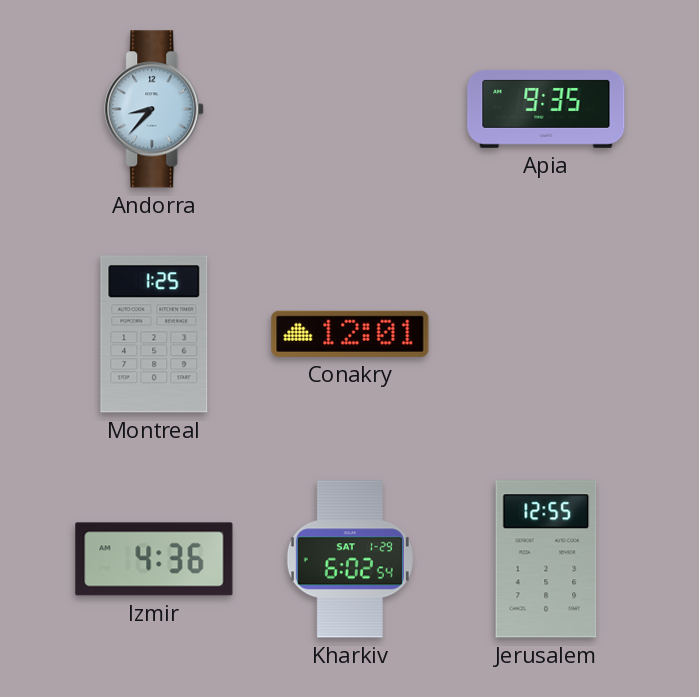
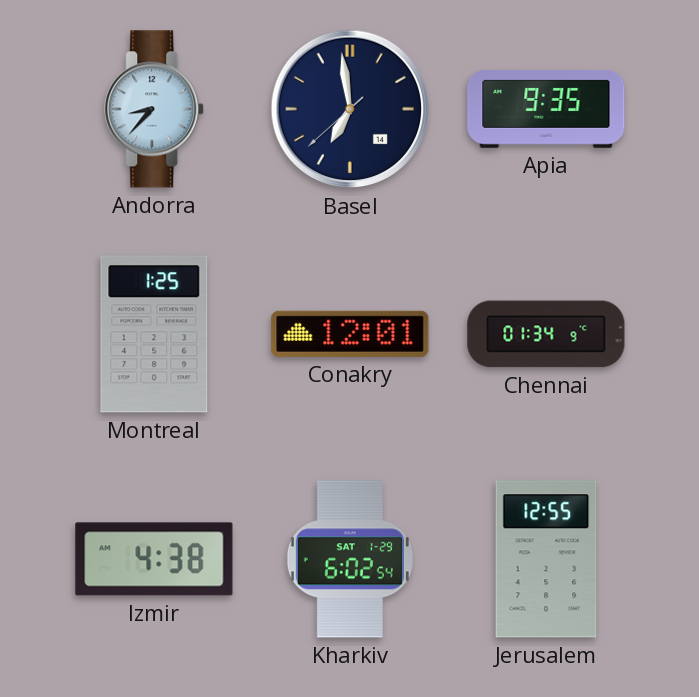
Basel: none -> 6:58 (350, 109)
Chennai: none -> 01:34 (546, 334)
Izmir: 4:36 -> 4:38 (154, 559)
